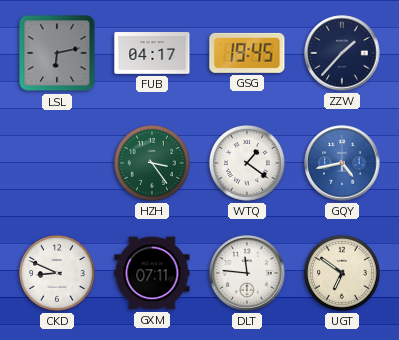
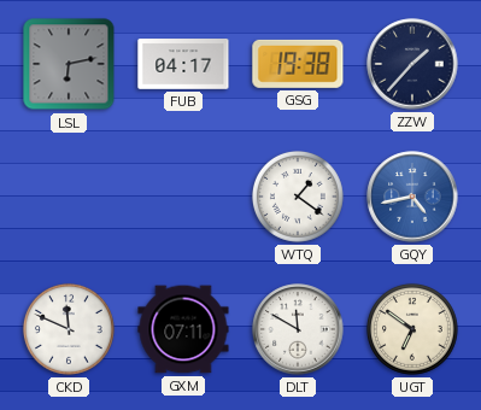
GSG: 19:45 -> 19:38 (298, 64)
HZH: 3:24 -> none (152, 163)
CKD: 8:49 -> 11:49 (69, 329)
DLT: 11:46 -> 11:50 (298, 329)
